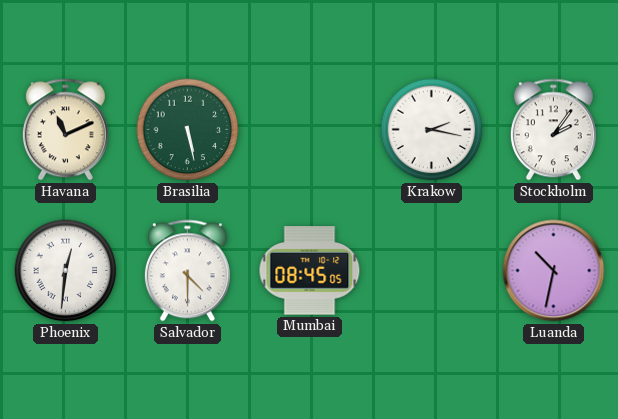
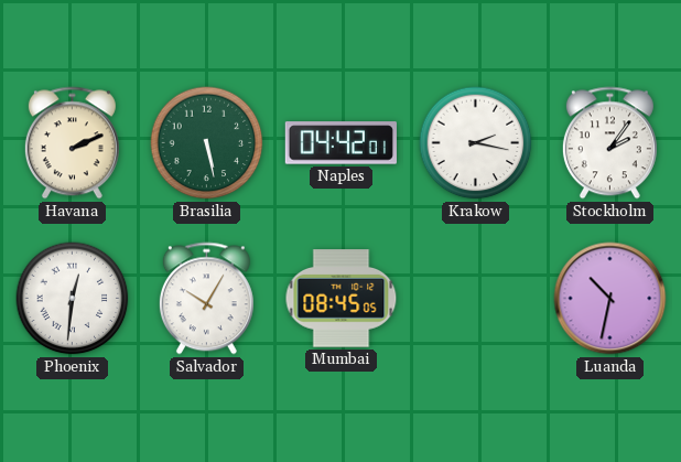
Havana: 11:11 -> 2:11 (72, 143)
Naples: none -> 04:42 (340, 143)
Salvador: 4:30 -> 10:05 (206, 299)
